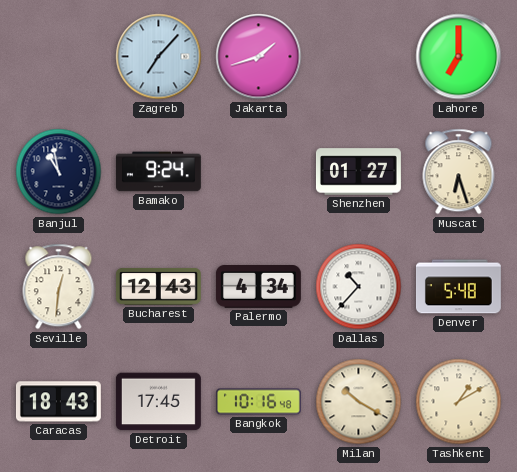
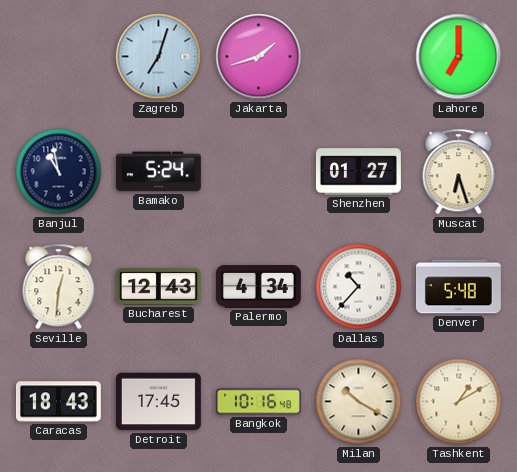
Zagreb: 7:07 -> 7:03 (159, 57)
Bamako: 9:24 -> 5:24 (158, 172)
